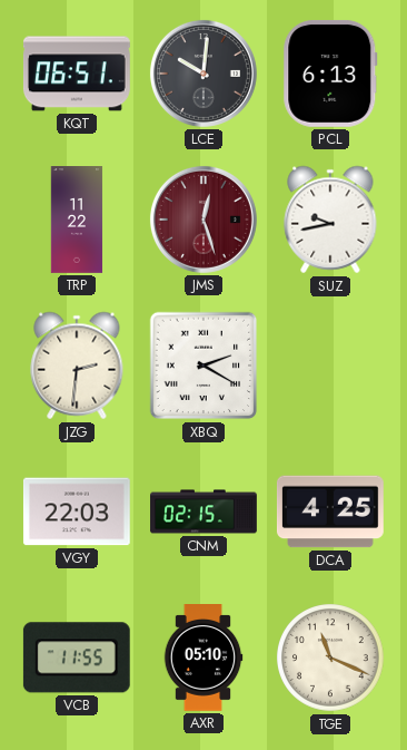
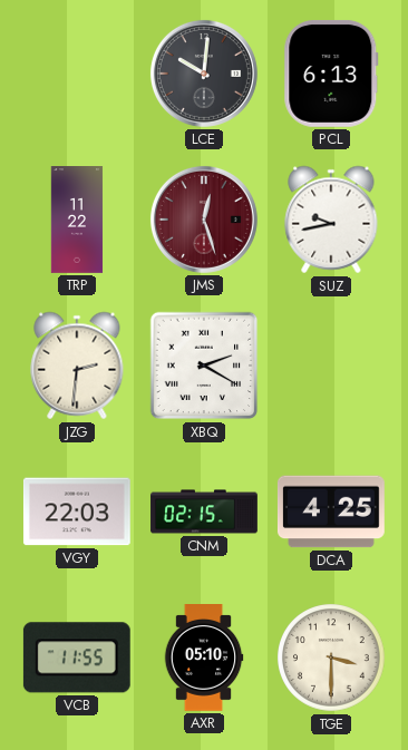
KQT: 06:51 -> none (77, 74)
TGE: 11:19 -> 3:30 (332, 659)
